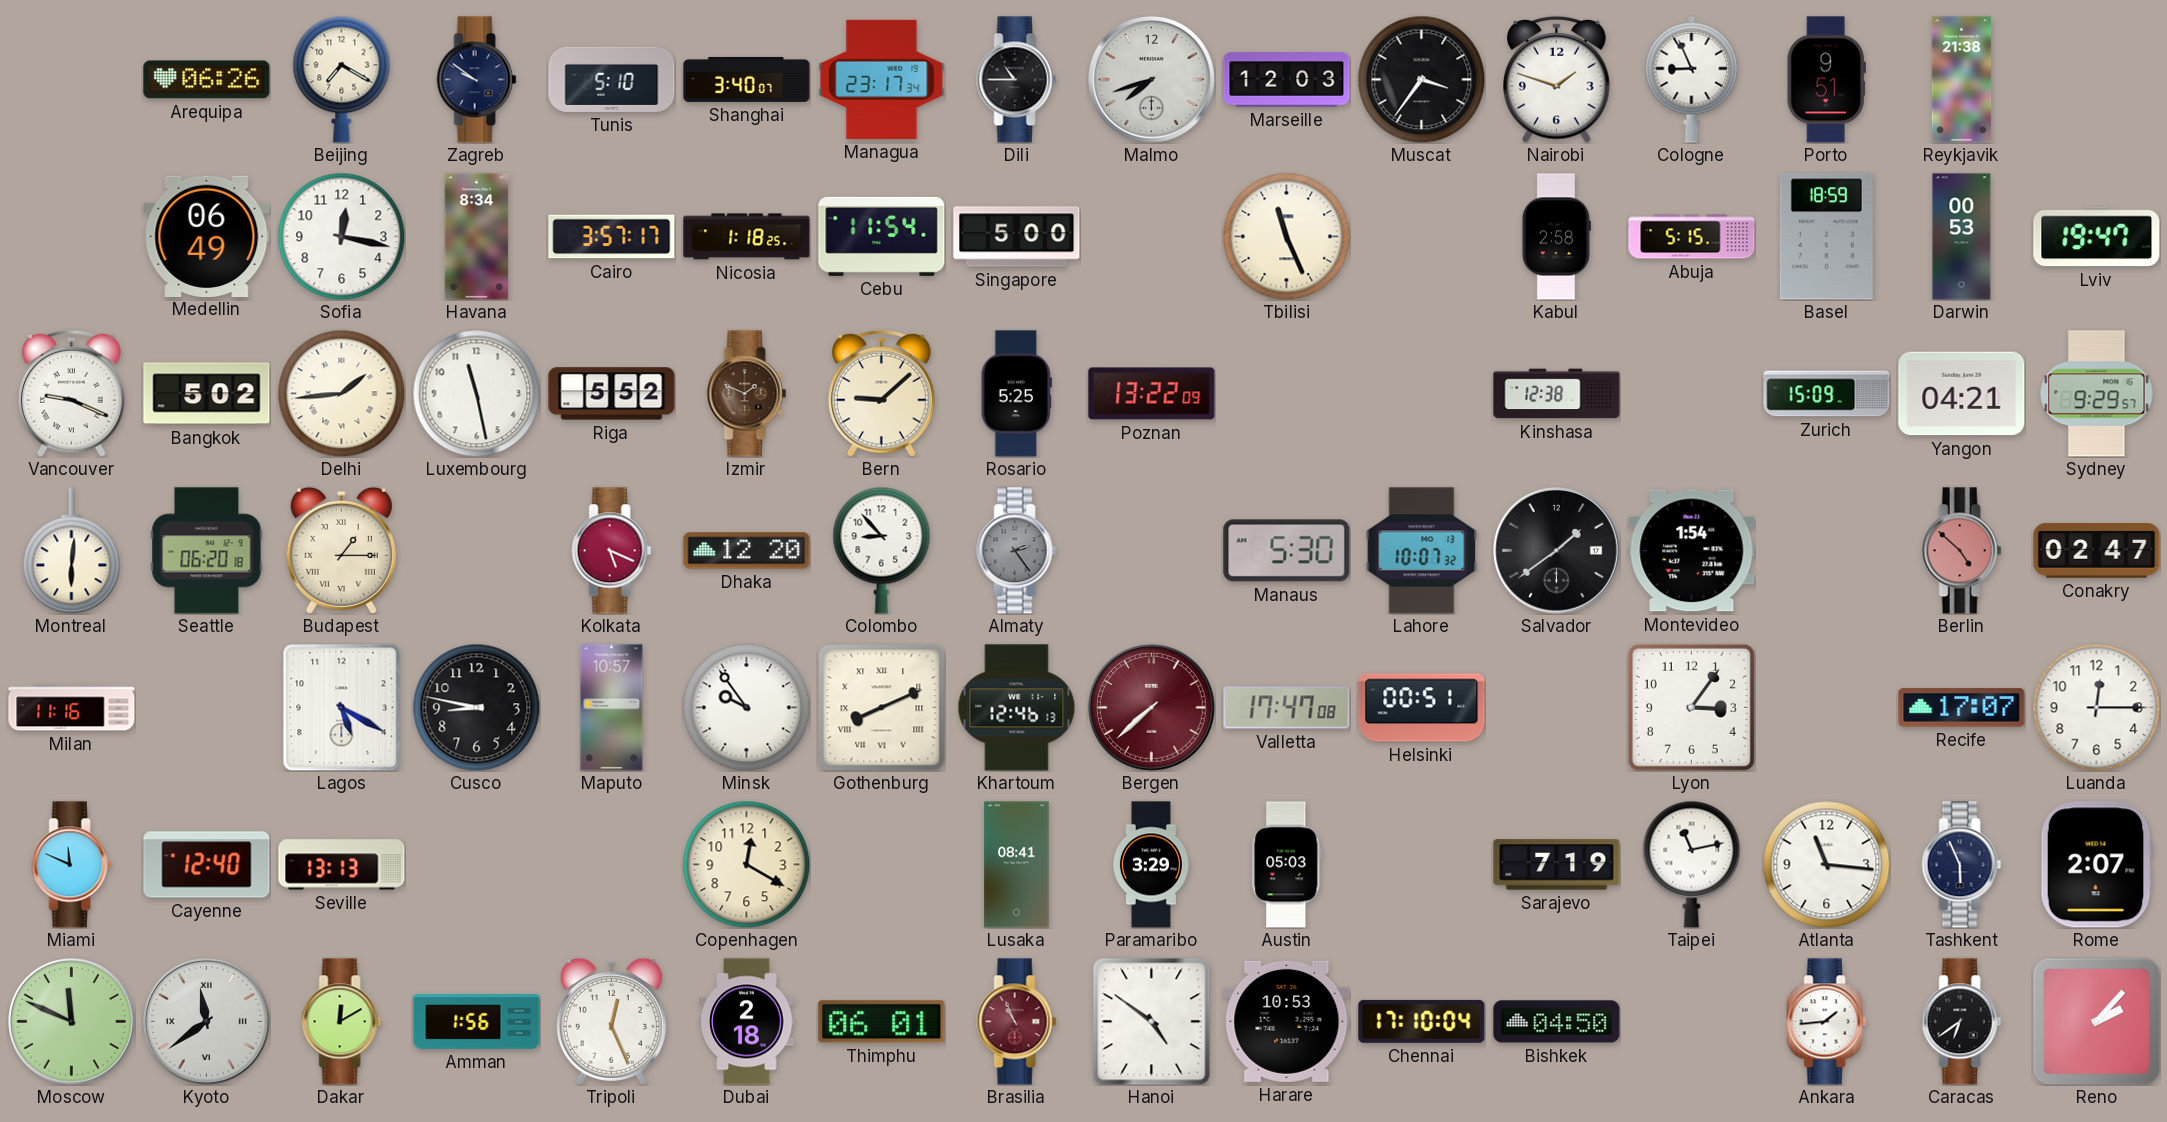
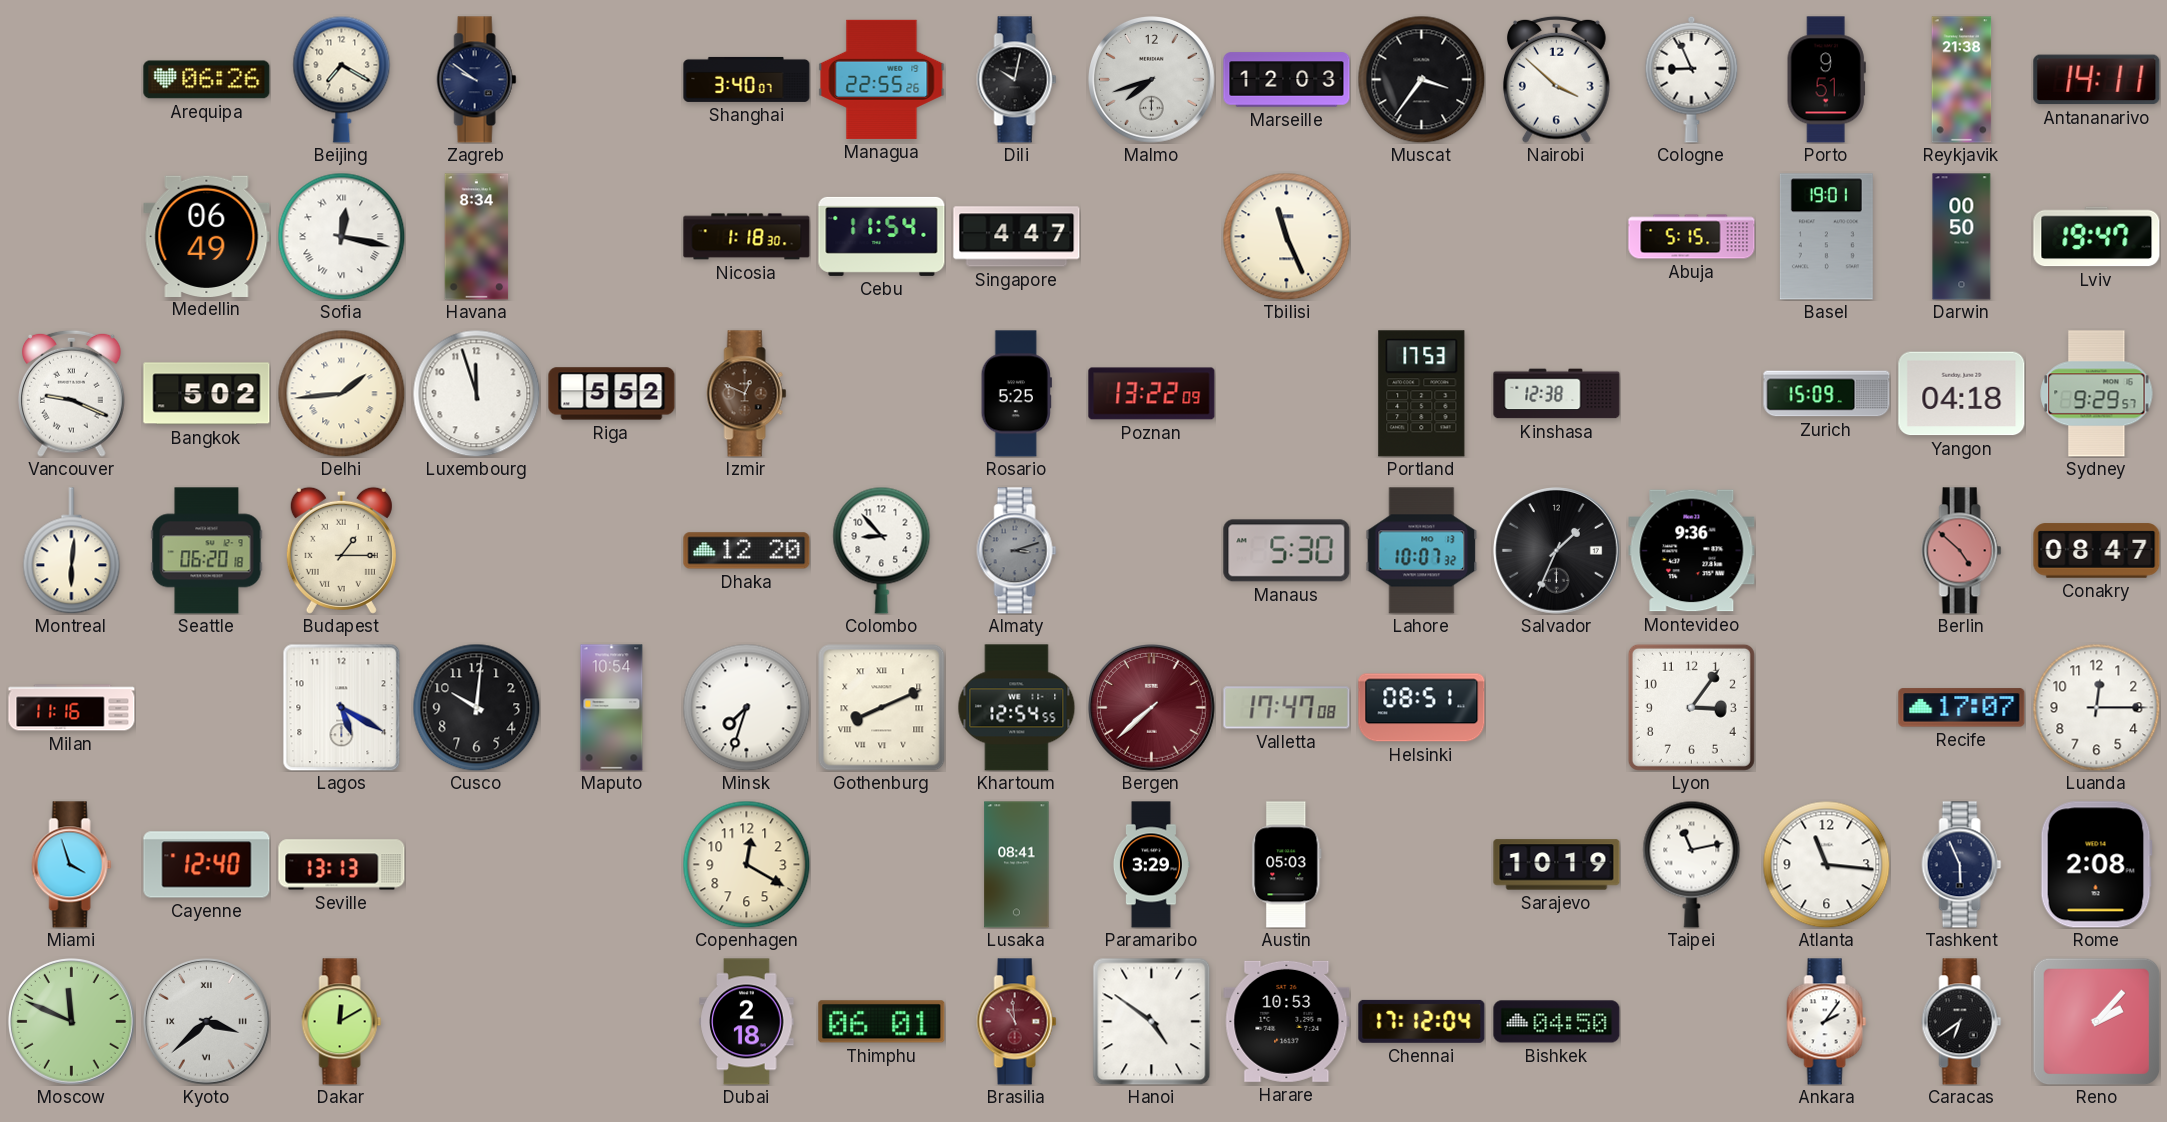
Tunis: 5:10 -> none (612, 79)
Managua: 23:17 -> 22:55 (882, 79)
Dili: 10:45 -> 10:02 (1017, 80)
Nairobi: 1:48 -> 3:52 (1557, 79)
Antananarivo: none -> 14:11 (2097, 80)
Sofia numerals: Arabic -> Roman (341, 236)
Cairo: 3:57 -> none (612, 237)
Nicosia: 1:18:25 -> 1:18:30 (747, 237)
Singapore: 5:00 -> 4:47 (1017, 237)
Kabul: 2:58 -> none (1556, 237)
Basel: 18:59 -> 19:01 (1826, 237)
Darwin: 00:53 -> 00:50 (1962, 237)
Luxembourg: 11:28 -> 11:57 (476, 393)
Izmir: 1:49 -> 12:49 (747, 394)
Bern: 9:08 -> none (882, 393)
Portland: none -> 17:53 (1422, 394)
Yangon: 04:21 -> 04:18 (1962, 394)
Kolkata: 5:19 -> none (612, 551)
Almaty: 2:24 -> 3:12 (1017, 551)
Salvador: 1:39 -> 1:34 (1557, 551)
Montevideo: 1:54 -> 9:36 (1692, 551)
Conakry: 02:47 -> 08:47 (2097, 551)
Cusco: 8:47 -> 10:01 (476, 707)
Maputo: 10:57 -> 10:54 (612, 708)
Minsk: 9:54 -> 7:33 (746, 707)
Khartoum: 12:46 -> 12:54 (1017, 708)
Helsinki: 00:51 -> 08:51 (1422, 708)
Miami: 11:49 -> 3:57 (72, 865)
Sarajevo: 7:19 -> 10:19 (1557, 865)
Rome: 2:07 -> 2:08 (2096, 865)
Kyoto: 11:39 -> 3:38 (207, 1022)
Amman: 1:56 -> none (477, 1022)
Tripoli: 12:26 -> none (611, 1021)
Brasilia: 10:56 -> 10:59 (1017, 1022)
Chennai: 17:10 -> 17:12 (1422, 1021)
Ankara: 1:44 -> 2:06 (1827, 1022)
